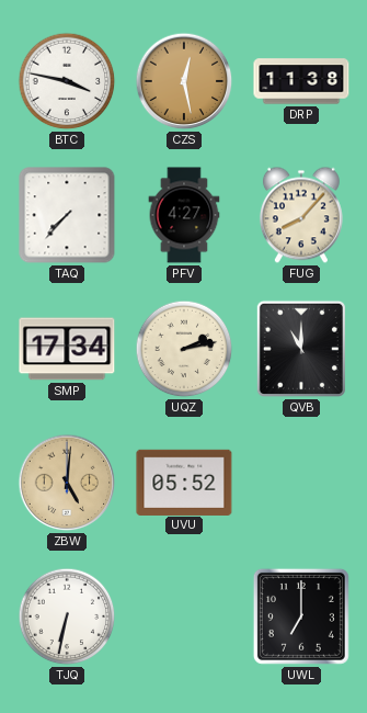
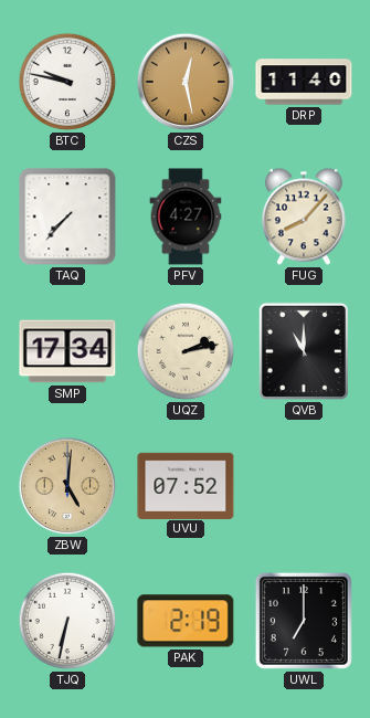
BTC: 3:47 -> 9:47 (67, 82)
DRP: 11:38 -> 11:40 (304, 82)
UVU: 05:52 -> 07:52 (186, 485)
PAK: none -> 2:19 (186, 621)
